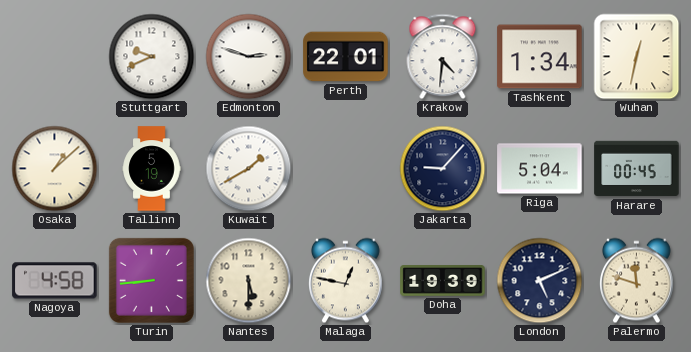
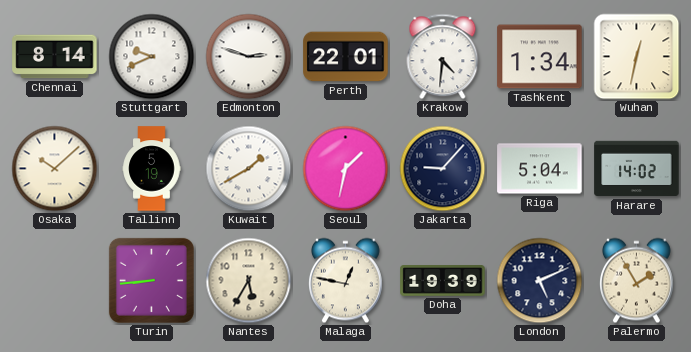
Chennai: none -> 8:14 (55, 57)
Osaka: 1:08 -> 10:08 (55, 169)
Seoul: none -> 1:32 (346, 169)
Harare: 00:45 -> 14:02 (637, 169)
Nagoya: 4:58 -> none (55, 281)
Nantes: 5:30 -> 5:35 (249, 281)
Palermo: 11:48 -> 1:55 (636, 281)
